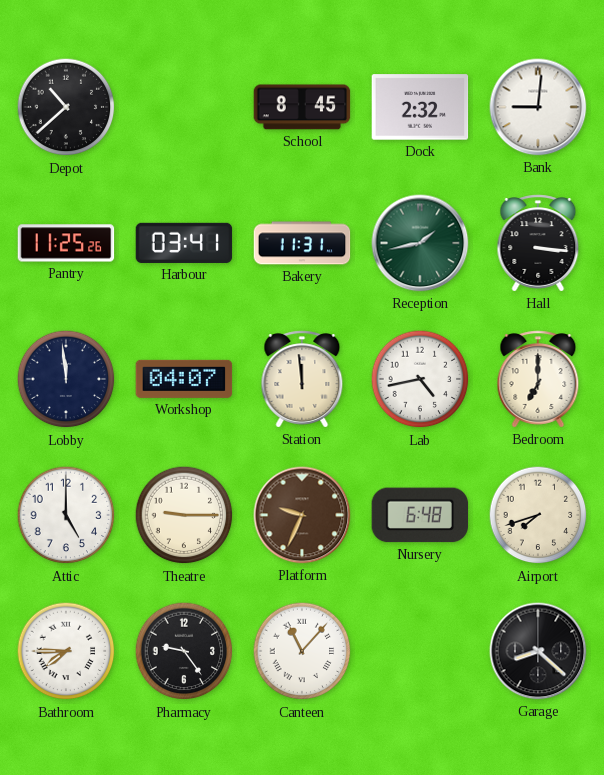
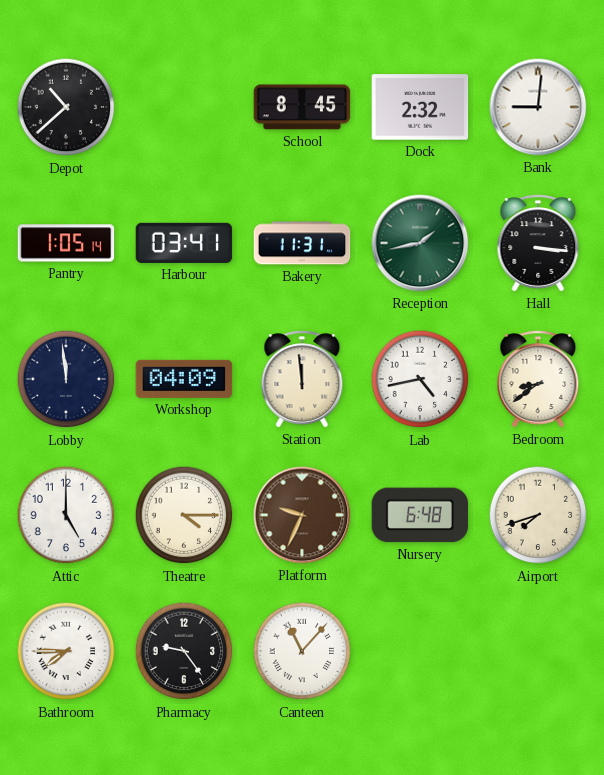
Pantry: 11:25 -> 1:05 (66, 243)
Workshop: 04:07 -> 04:09 (184, 379)
Bedroom: 7:00 -> 8:39 (538, 379)
Theatre: 9:15 -> 4:15 (184, 515)
Garage: 8:22 -> none (538, 651)
